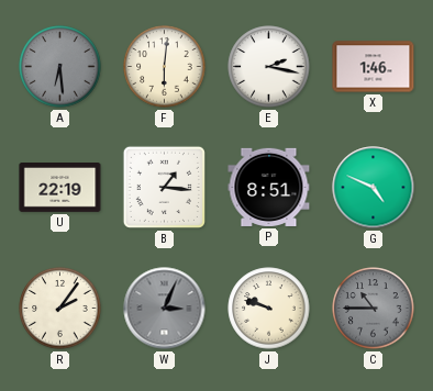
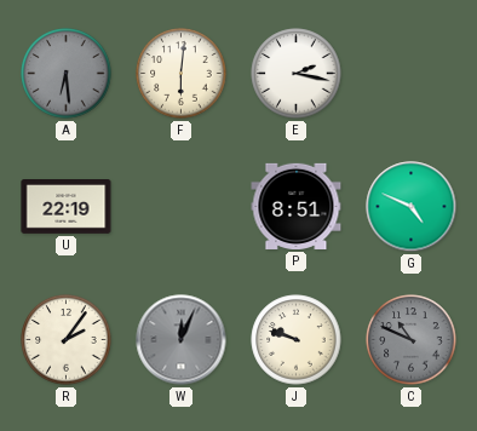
X: 1:46 -> none (374, 67)
B: 1:16 -> none (164, 187)
W: 3:04 -> 12:04 (182, 340)
C: 10:45 -> 10:49 (412, 340)
